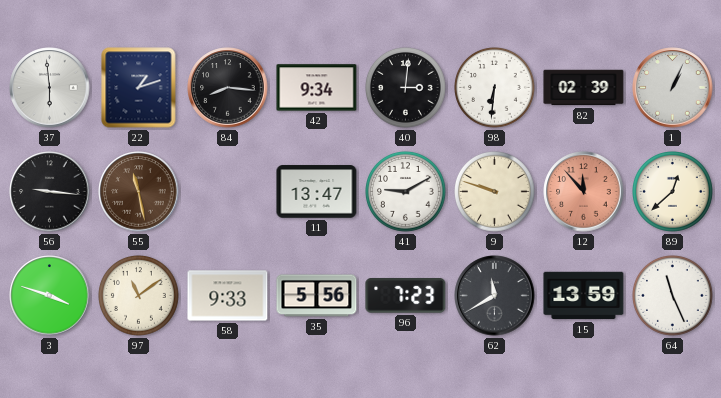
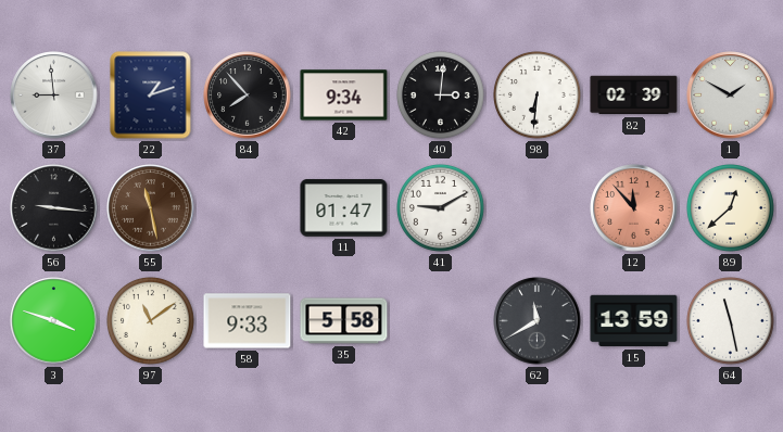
37: 5:59 -> 8:59 (54, 96)
84: 8:16 -> 7:53 (248, 96)
1: 1:04 -> 1:50 (731, 96)
11: 13:47 -> 01:47 (344, 208)
9: 9:48 -> none (495, 192)
35: 5:56 -> 5:58 (344, 321)
96: 7:23 -> none (406, 296)
64: 11:26 -> 11:28 (731, 321)
